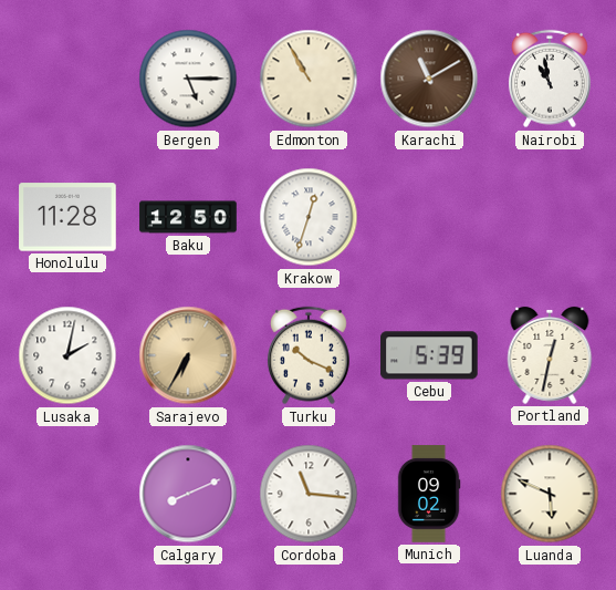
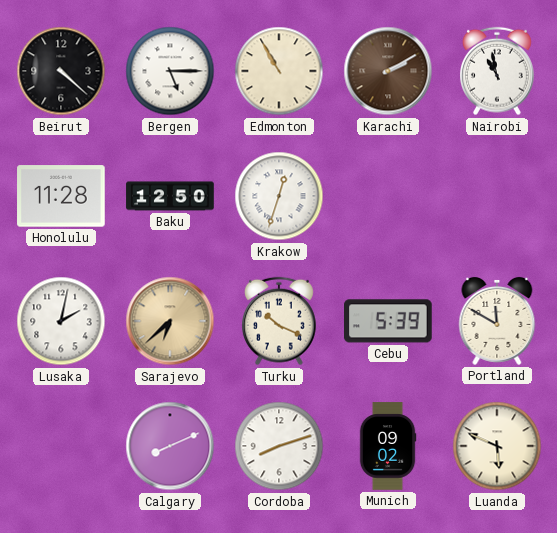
Beirut: none -> 4:22 (61, 71)
Karachi: 11:10 -> 2:10 (388, 71)
Sarajevo: 6:35 -> 6:38 (170, 321)
Portland: 12:32 -> 11:50 (497, 321)
Cordoba: 11:16 -> 8:12 (279, 446)
